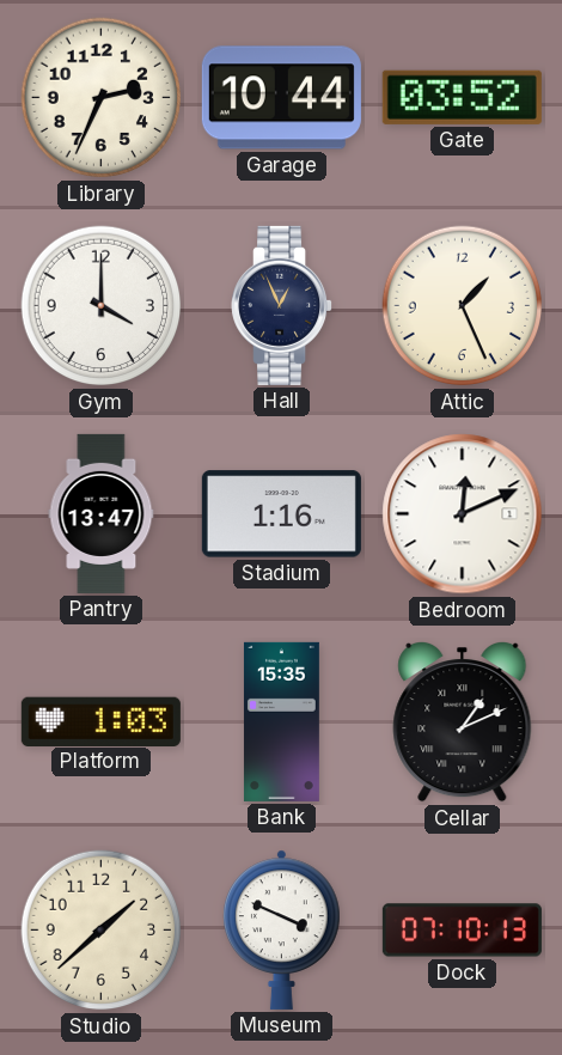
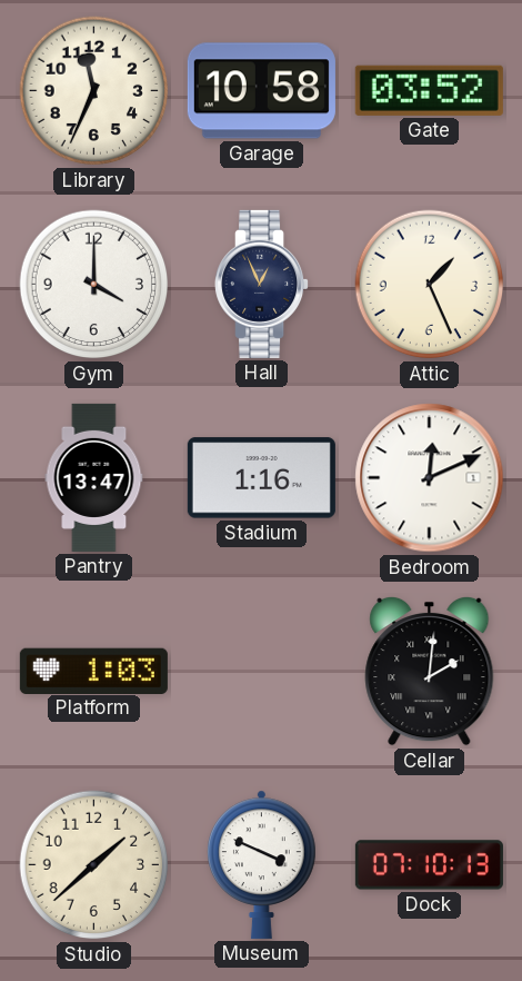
Library: 2:34 -> 11:34 (94, 91)
Garage: 10:44 -> 10:58 (261, 91)
Bank: 15:35 -> none (281, 721)
Cellar: 1:11 -> 2:01 (430, 671)
